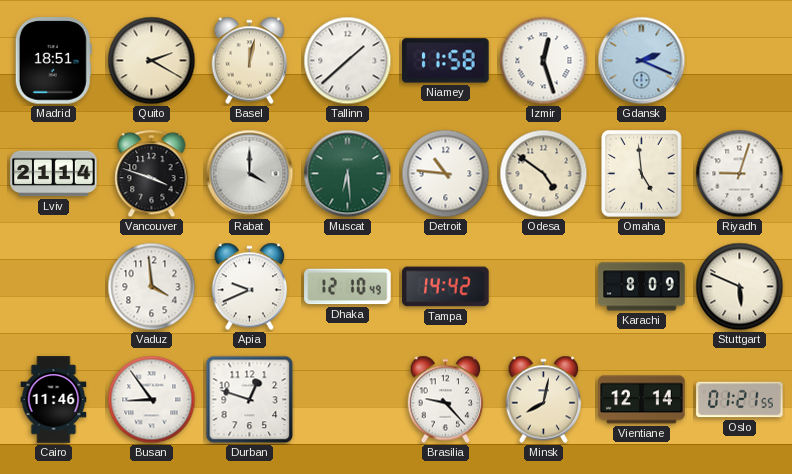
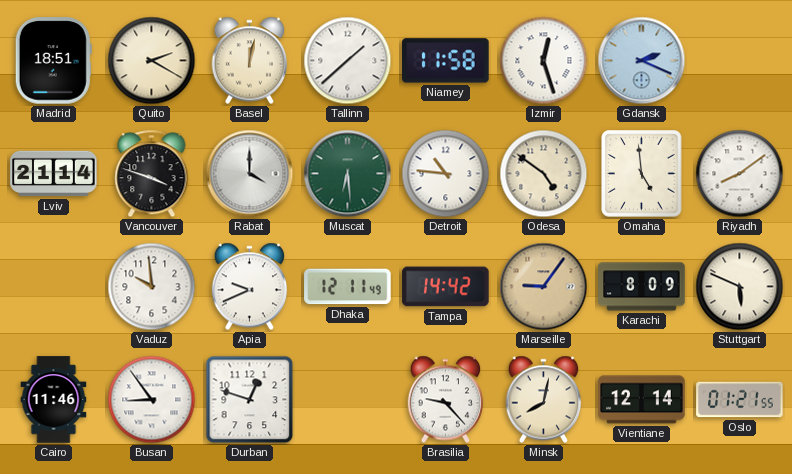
Riyadh: 9:03 -> 8:09 (740, 174)
Vaduz: 3:59 -> 9:59 (152, 287)
Dhaka: 12:10 -> 12:11 (348, 287)
Marseille: none -> 9:06 (544, 287)
